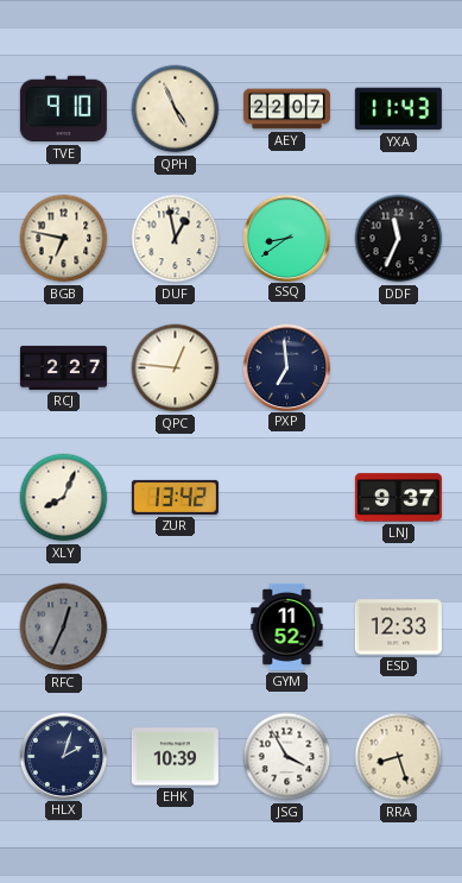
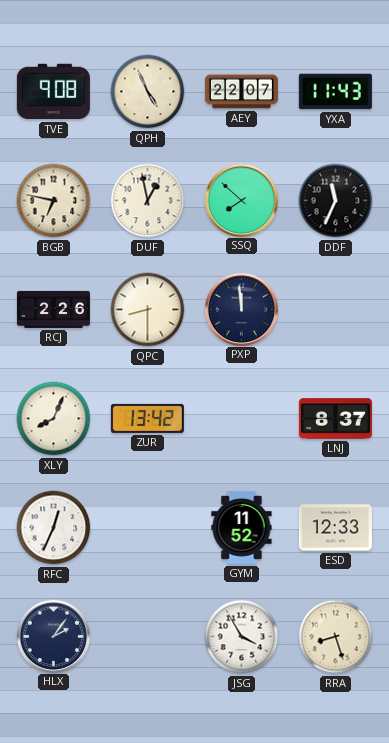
TVE: 9:10 -> 9:08 (53, 92)
SSQ: 8:39 -> 7:52 (241, 200)
RCJ: 2:27 -> 2:26 (53, 309)
QPC: 12:46 -> 8:30 (148, 310)
PXP: 6:59 -> 11:59 (241, 309)
LNJ: 9:37 -> 8:37 (335, 419)
RFC dial: grey -> white (54, 528)
HLX: 2:03 -> 2:06 (53, 636)
EHK: 10:39 -> none (175, 757)
